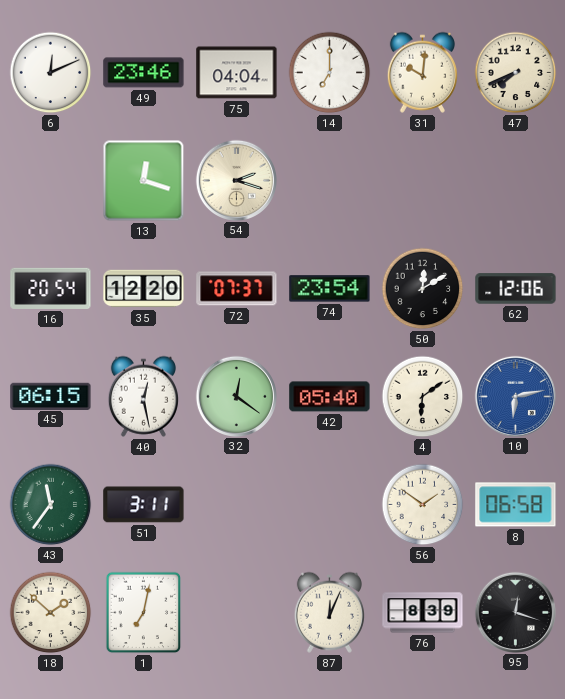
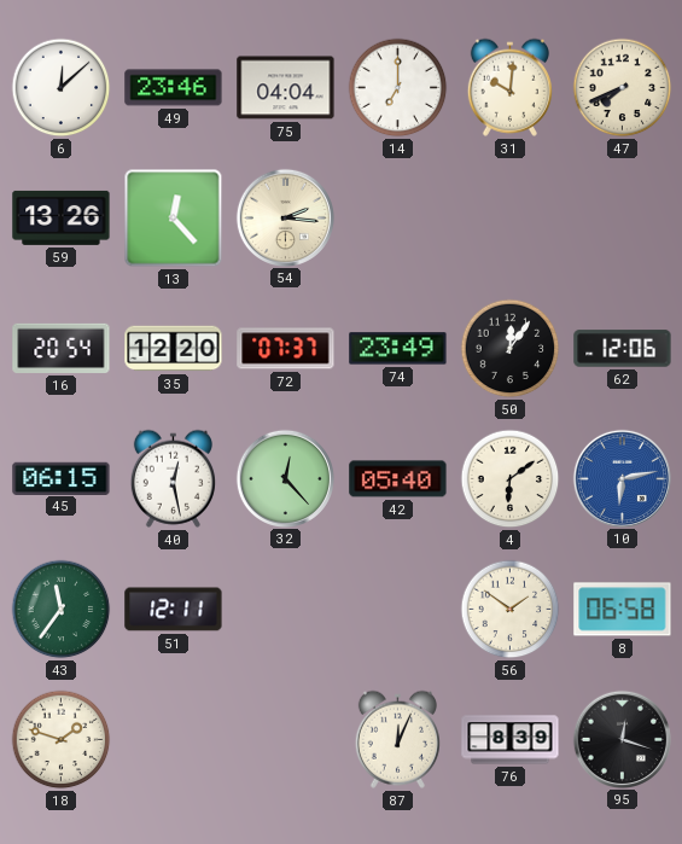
6: 12:11 -> 12:08 (62, 88)
59: none -> 13:26 (62, 217)
13: 12:18 -> 12:23 (174, 219)
54: 2:18 -> 2:16 (285, 217)
74: 23:54 -> 23:49 (398, 349)
50: 12:10 -> 12:06 (511, 349)
32: 12:21 -> 12:23 (285, 478)
51: 3:11 -> 12:11 (174, 610)
18: 1:52 -> 1:48 (62, 740)
1: 7:02 -> none (144, 613)
